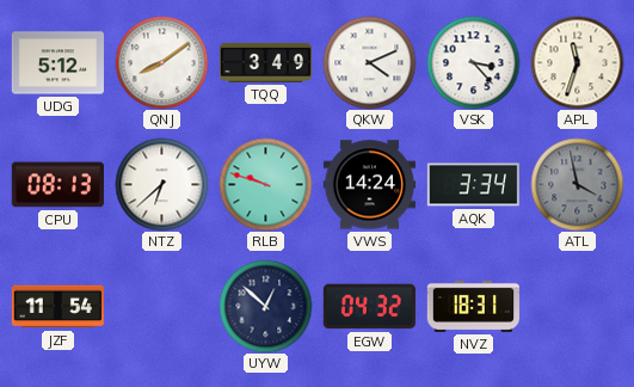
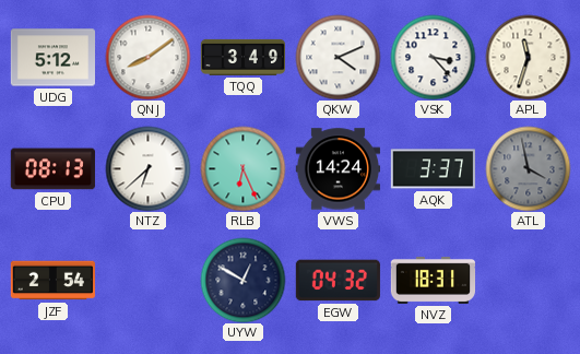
RLB: 9:48 -> 6:26 (242, 168)
AQK: 3:34 -> 3:37 (433, 169)
JZF: 11:54 -> 2:54 (52, 281)
UYW: 12:52 -> 12:50 (242, 280)
